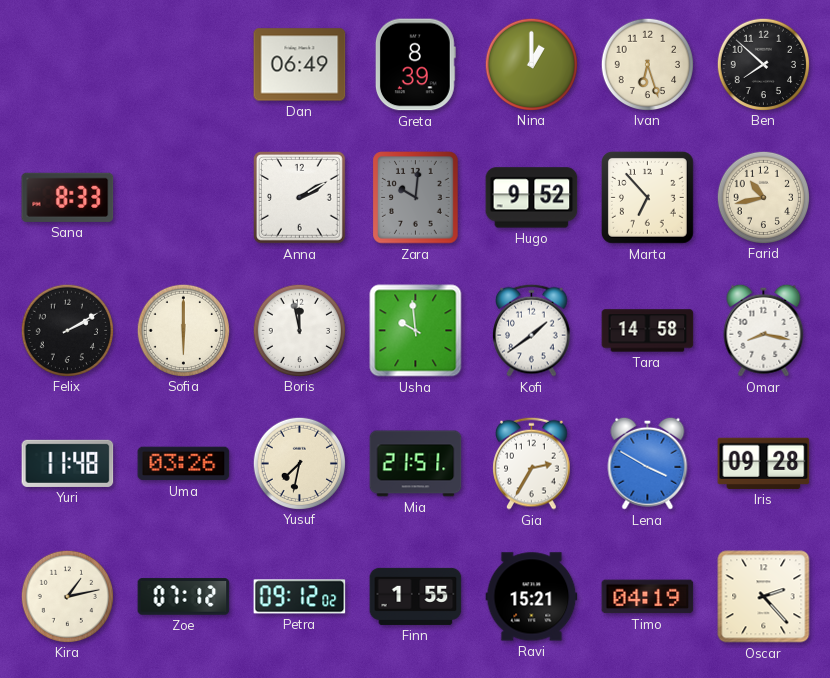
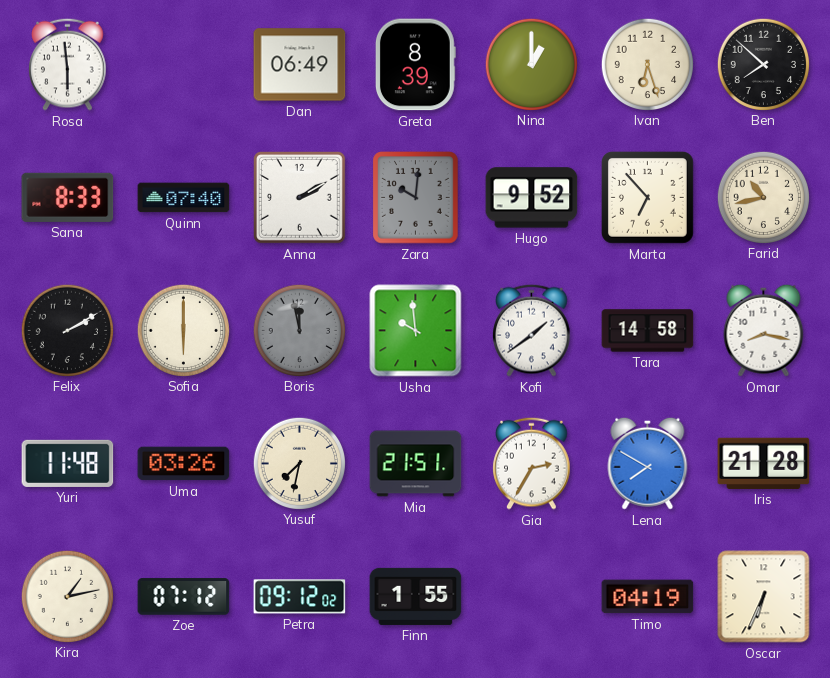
Rosa: none -> 5:59 (68, 64)
Quinn: none -> 07:40 (184, 198)
Boris dial: white -> grey (299, 330)
Lena: 3:50 -> 7:50 (648, 463)
Iris: 09:28 -> 21:28 (764, 463)
Ravi: 15:21 -> none (532, 597)
Oscar: 2:23 -> 6:34 (764, 597)
